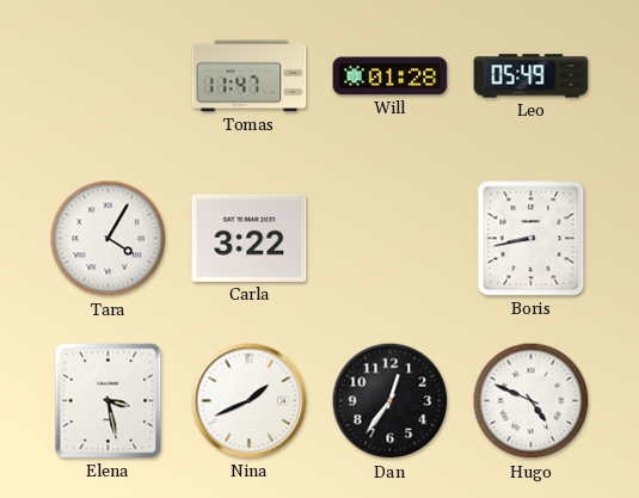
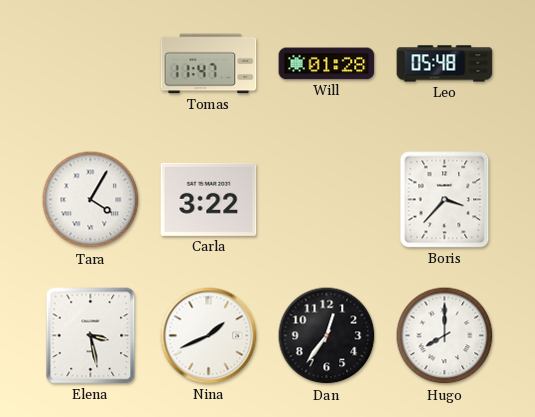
Leo: 05:49 -> 05:48 (445, 64)
Boris: 8:43 -> 3:37 (445, 200)
Hugo: 4:49 -> 8:00 (445, 336)
